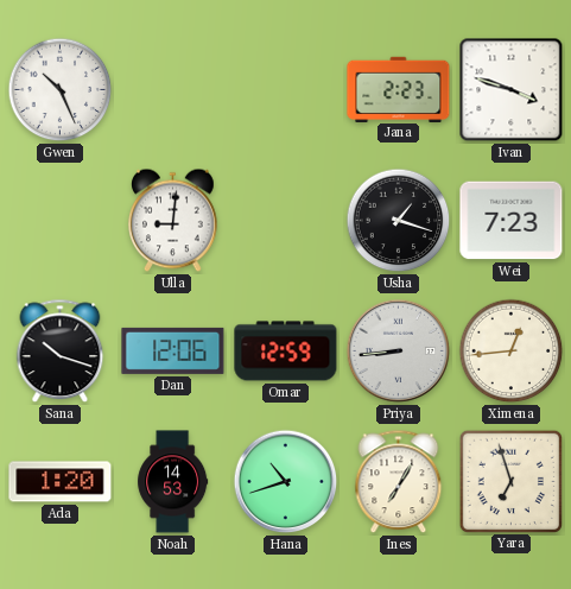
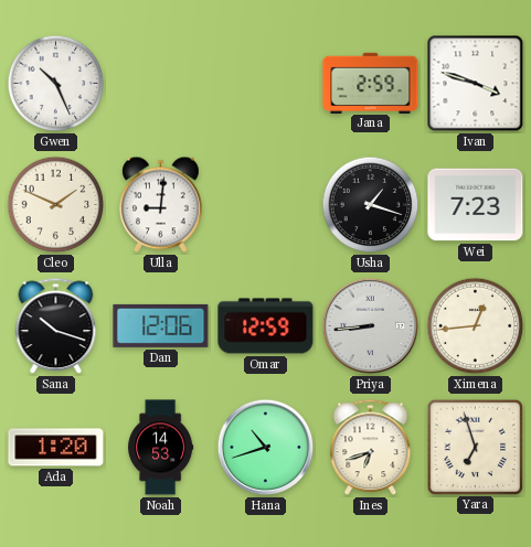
Jana: 2:23 -> 2:59 (371, 83)
Cleo: none -> 1:49 (56, 205)
Ines: 7:05 -> 6:42 (371, 448)
